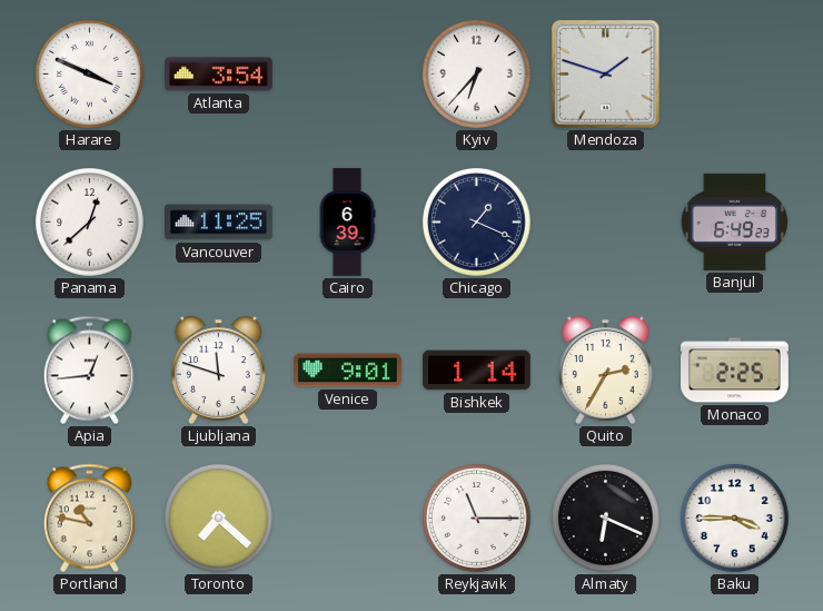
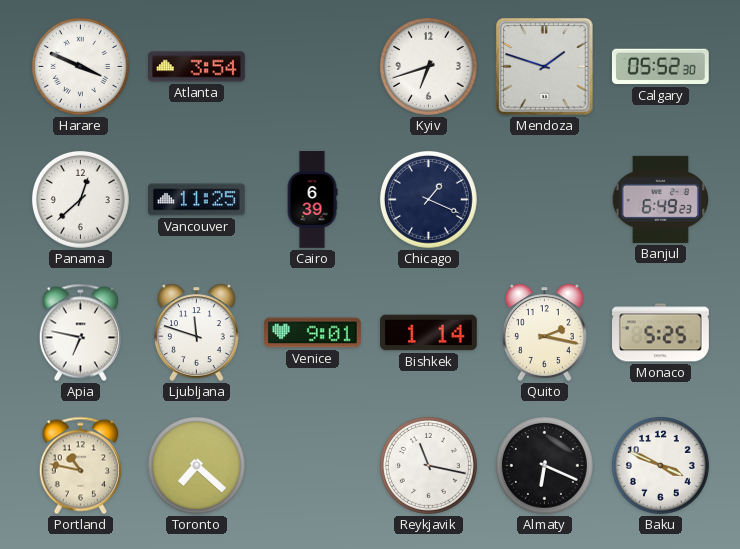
Kyiv: 6:37 -> 6:42 (429, 67)
Calgary: none -> 05:52 (660, 67)
Apia: 12:44 -> 6:47 (80, 333)
Quito: 2:35 -> 2:17 (544, 332)
Monaco: 2:25 -> 5:25 (661, 333)
Reykjavik: 11:15 -> 11:17 (429, 466)
Baku: 3:45 -> 3:49 (661, 466)
